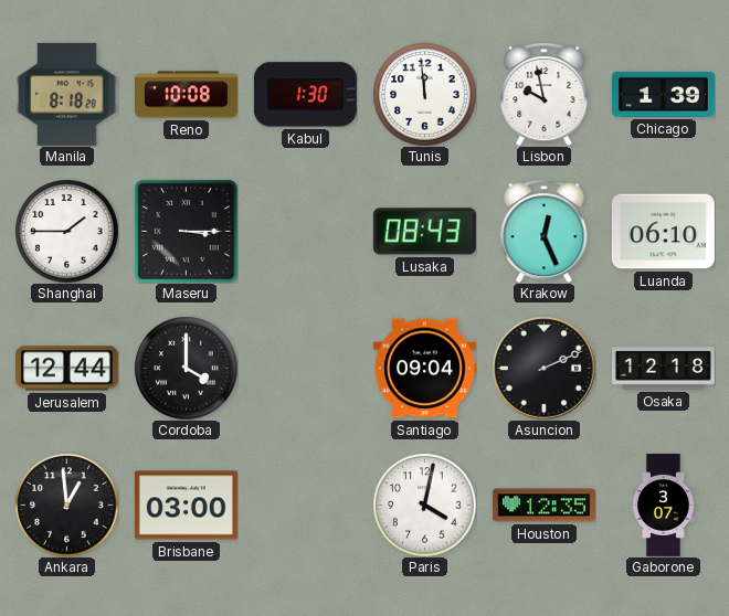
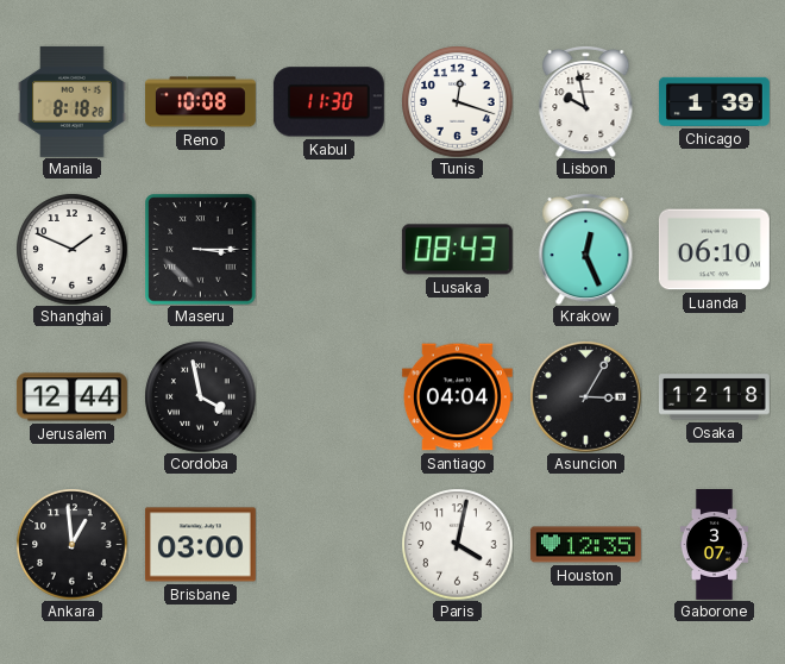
Kabul: 1:30 -> 11:30 (328, 102)
Tunis: 11:59 -> 12:18 (457, 101)
Shanghai: 1:45 -> 1:49 (71, 249)
Cordoba: 4:00 -> 3:58 (200, 396)
Santiago: 09:04 -> 04:04 (457, 397)
Asuncion: 2:11 -> 3:05 (586, 397)
